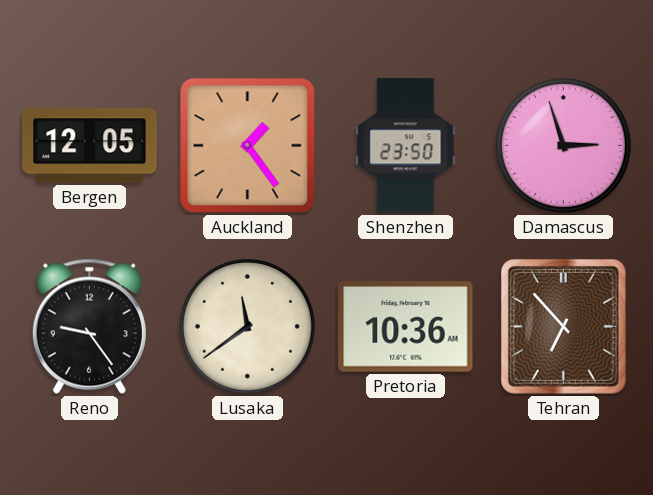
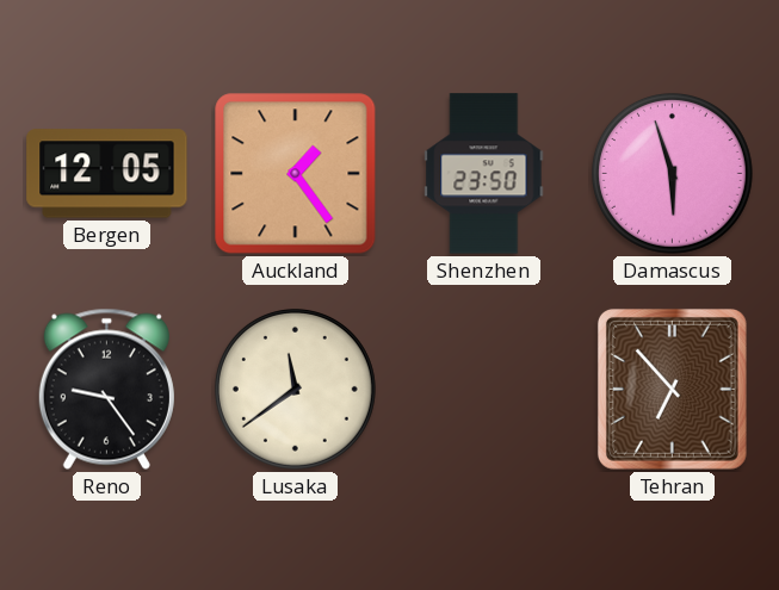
Damascus: 2:57 -> 5:57 (672, 173)
Pretoria: 10:36 -> none (406, 327)
